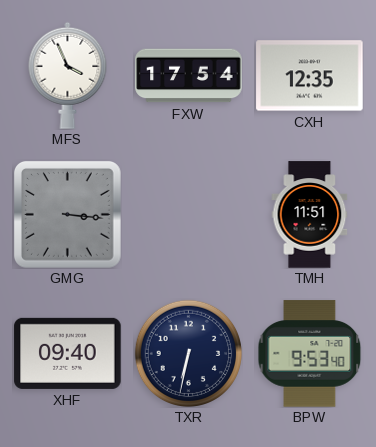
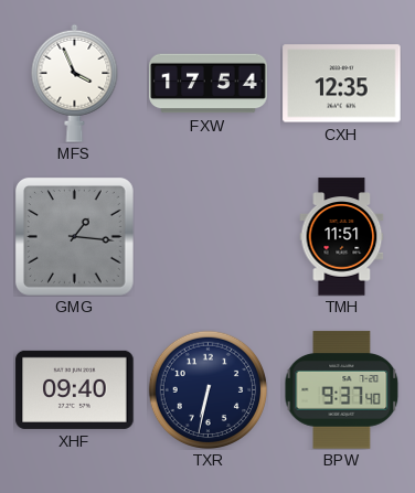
GMG: 3:16 -> 1:16 (74, 236)
BPW: 9:53 -> 9:37 (342, 390)
